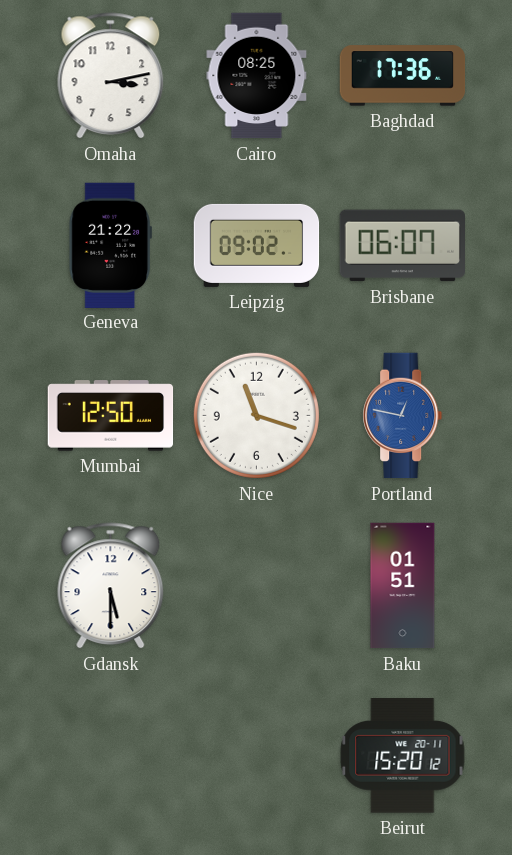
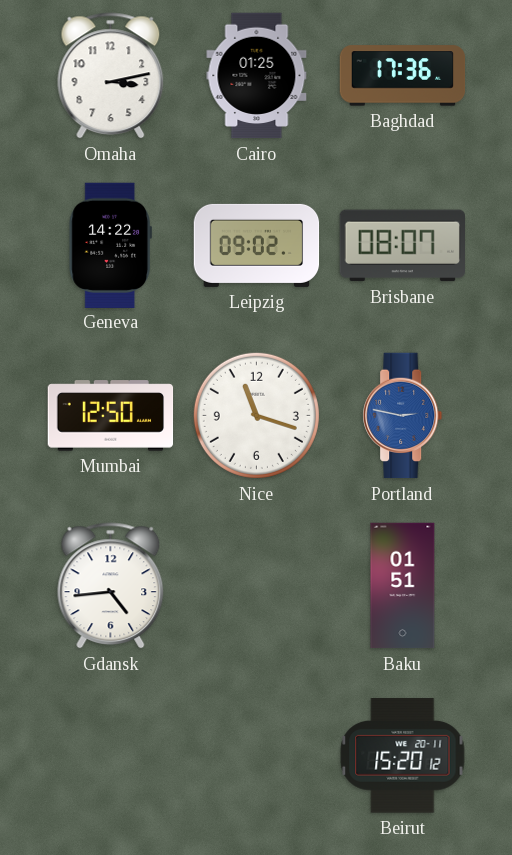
Cairo: 08:25 -> 01:25 (257, 76)
Geneva: 21:22 -> 14:22 (110, 245)
Brisbane: 06:07 -> 08:07 (402, 246)
Portland: 12:47 -> 2:47 (403, 416)
Gdansk: 5:30 -> 4:44 (111, 586)
